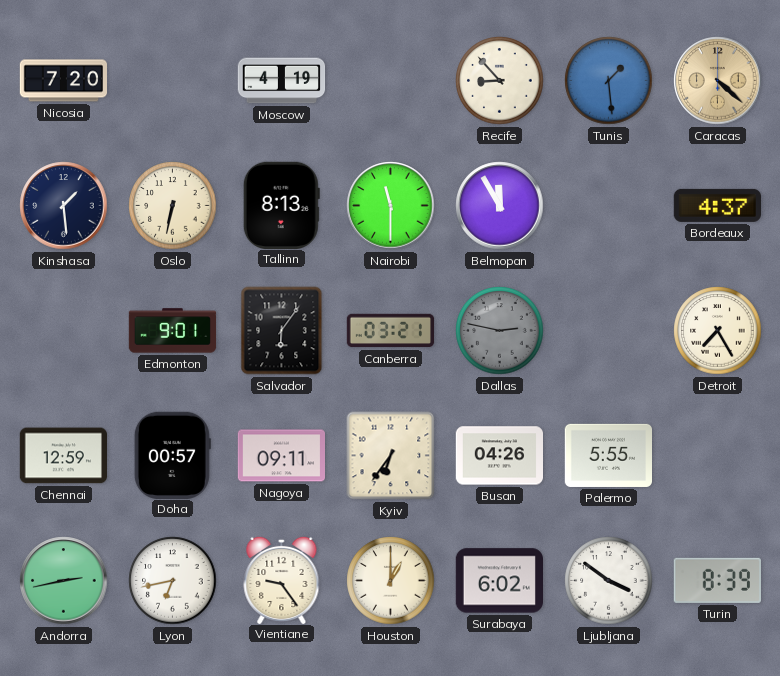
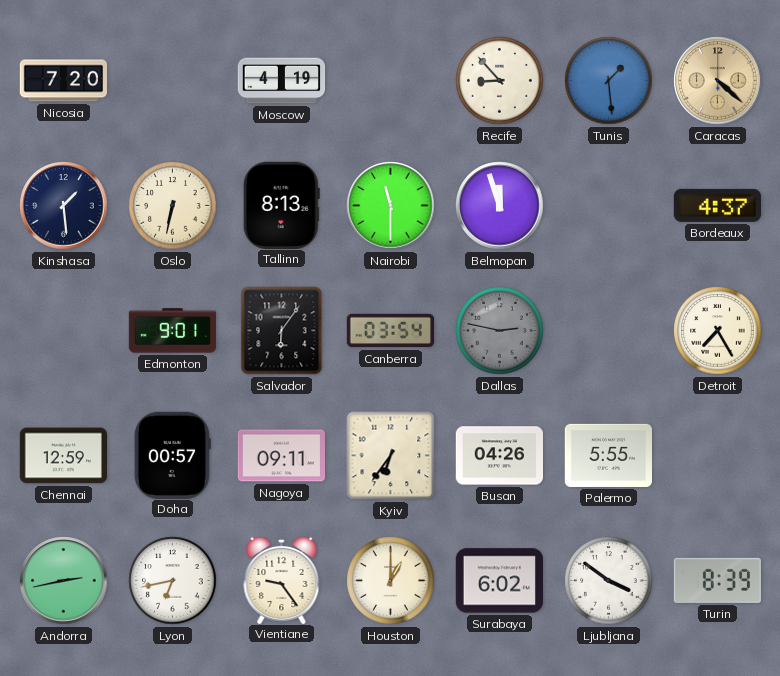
Belmopan: 11:55 -> 11:57 (500, 206)
Canberra: 03:21 -> 03:54 (391, 331)
